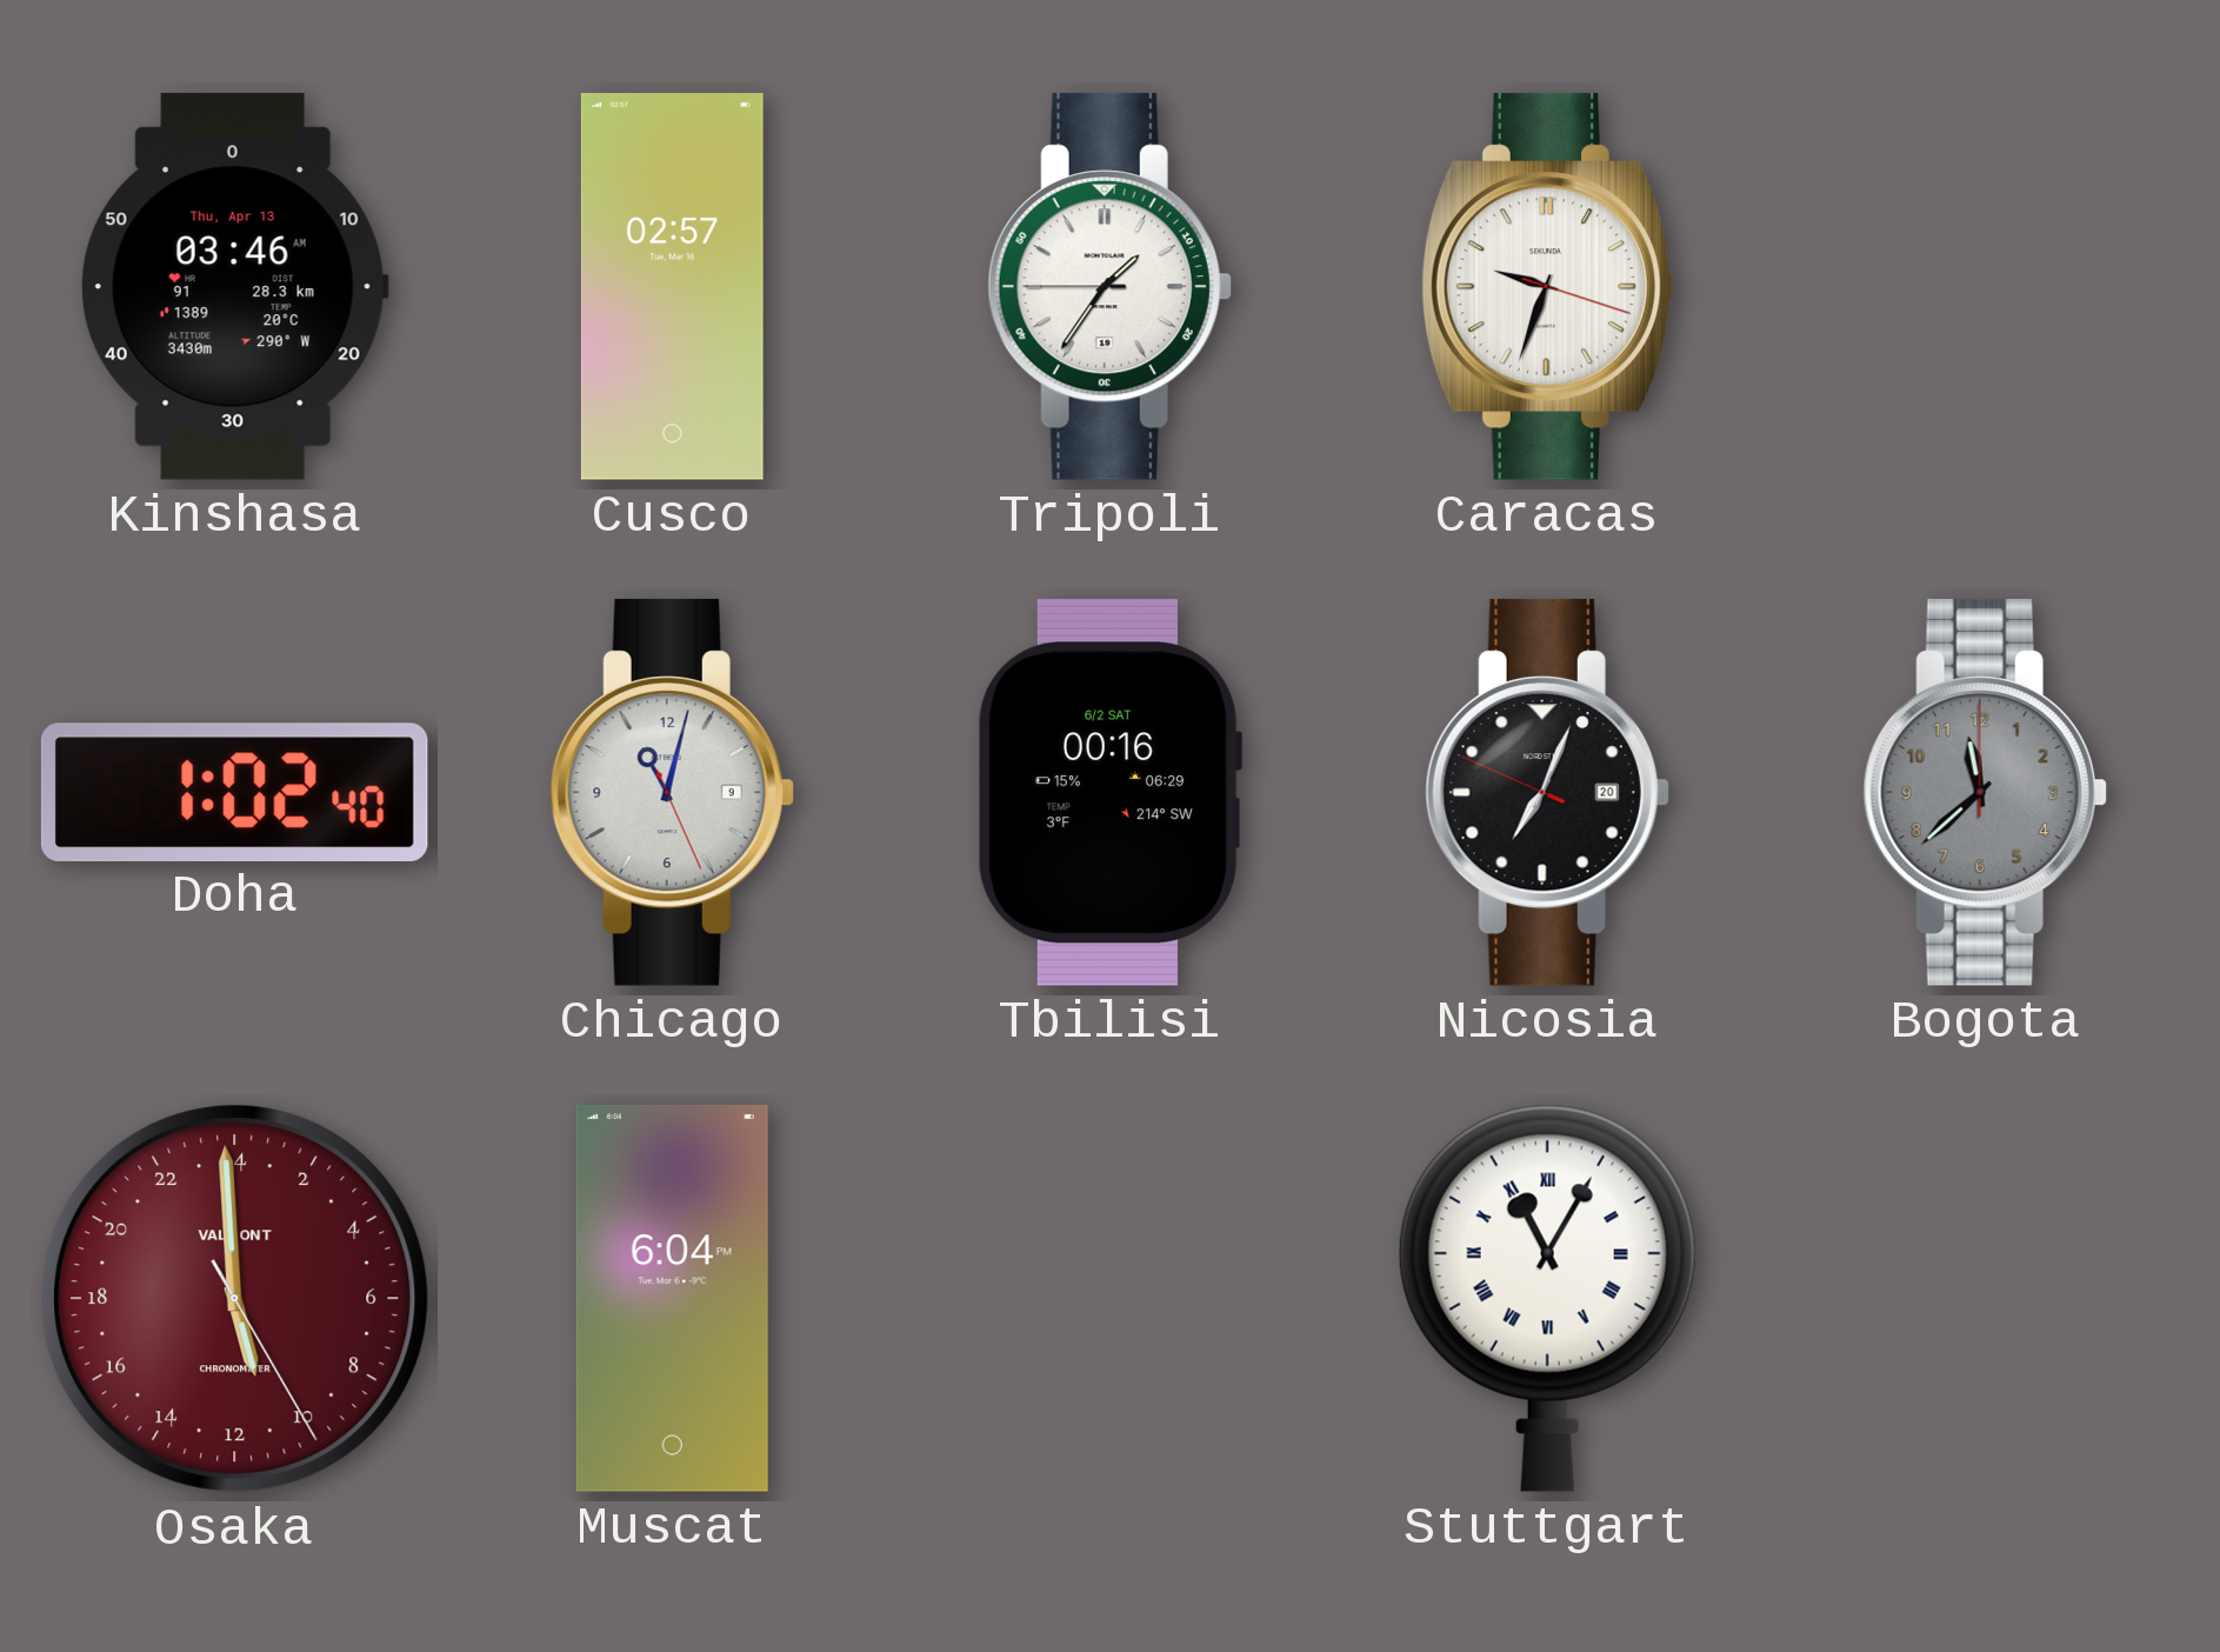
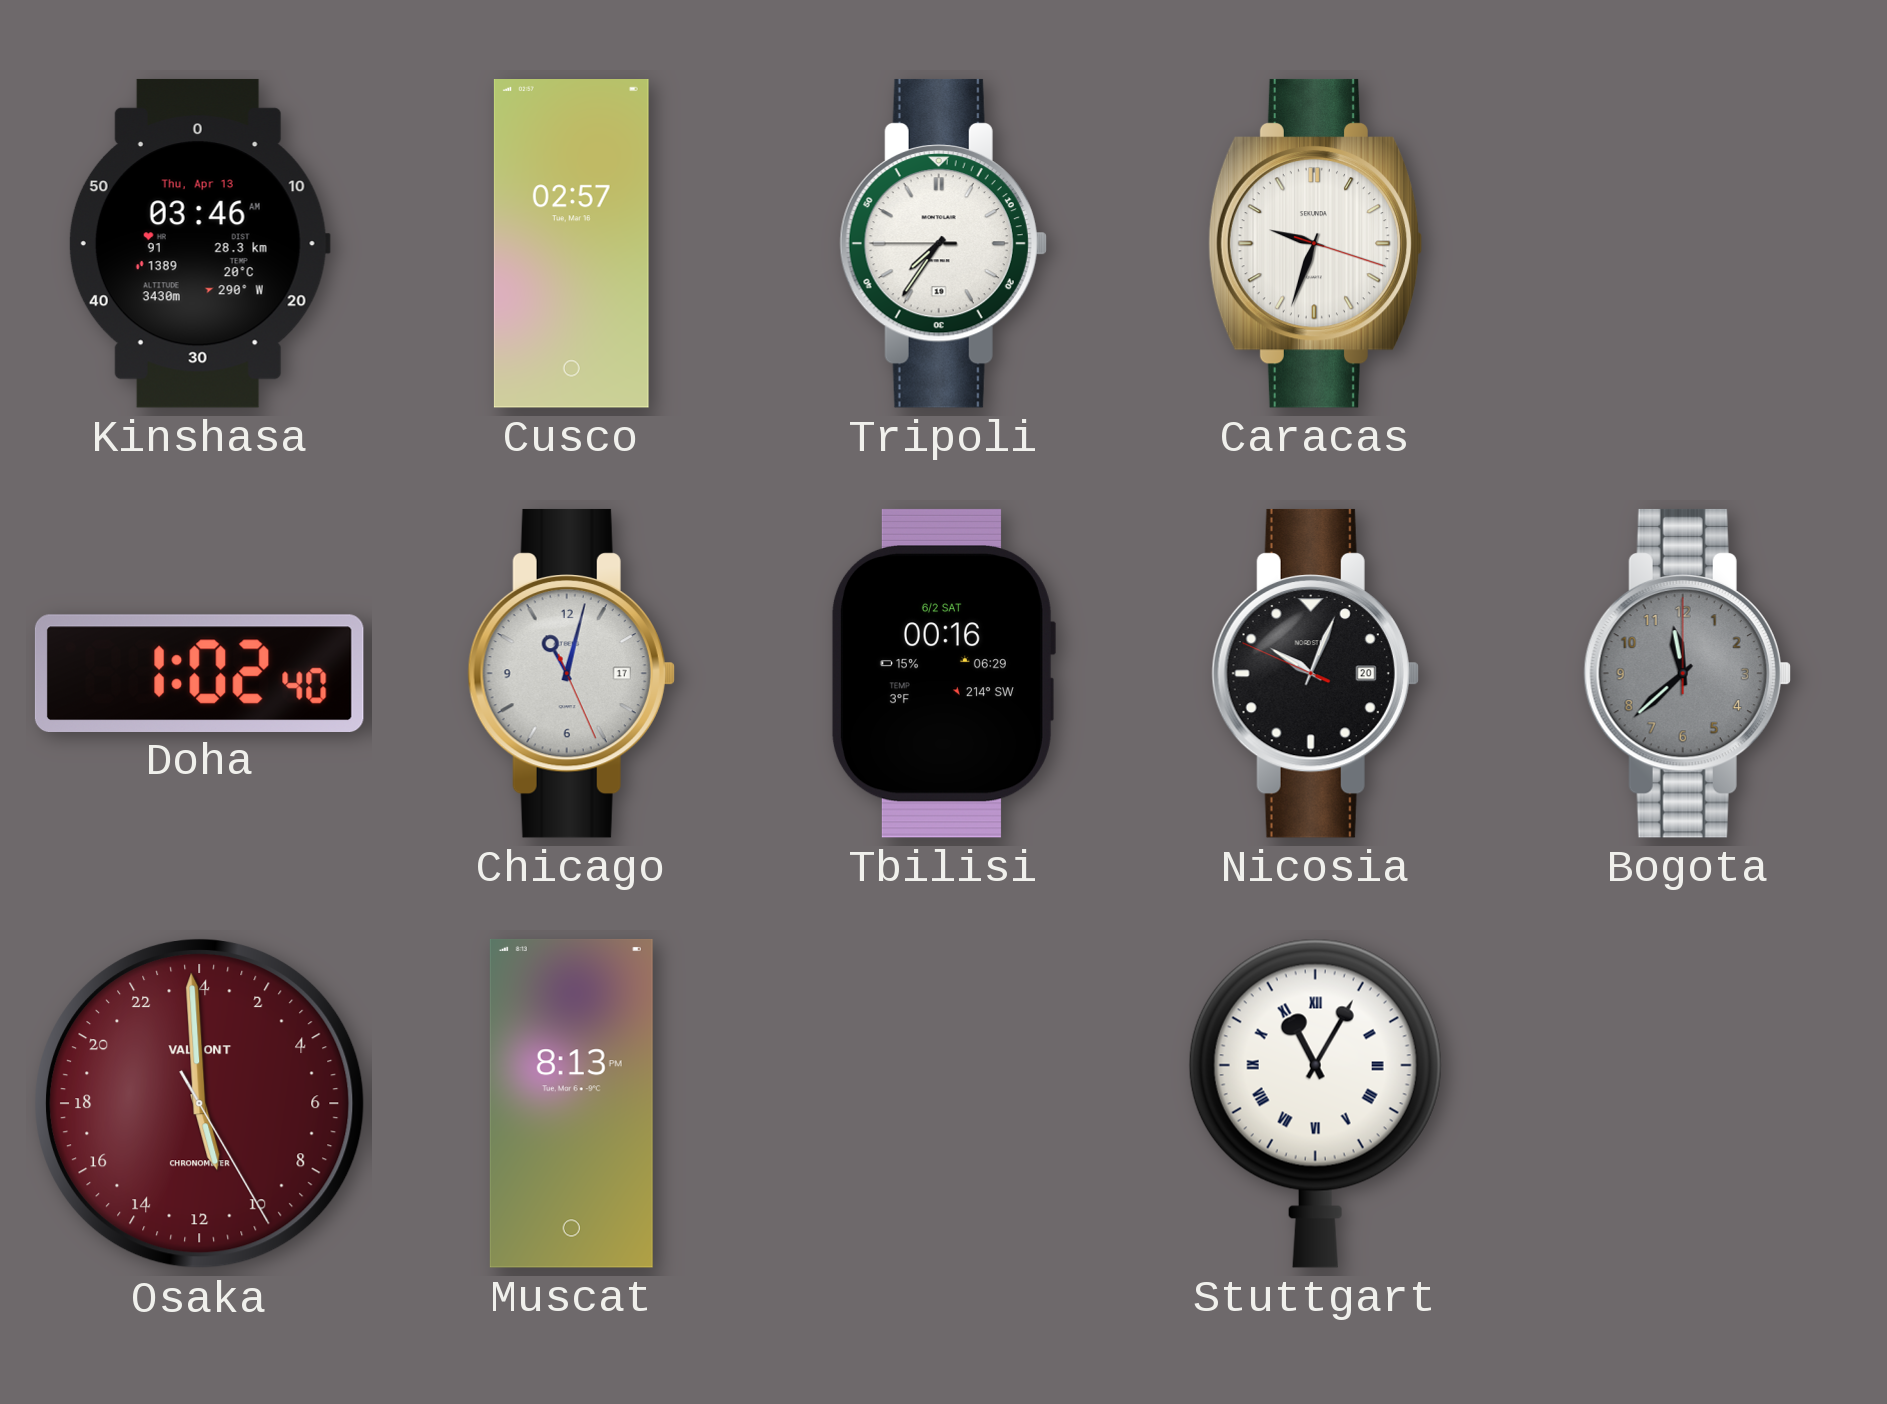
Tripoli: 1:35 -> 7:35 (943, 243)
Chicago date: 9 -> 17 (571, 673)
Nicosia: 7:03 -> 10:03 (1315, 673)
Muscat: 6:04 -> 8:13 (571, 1103)
